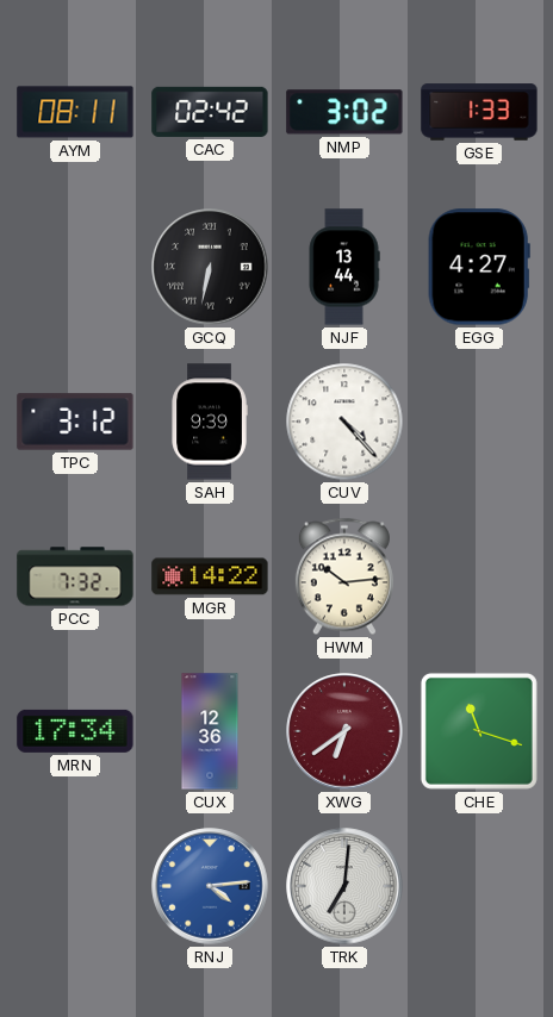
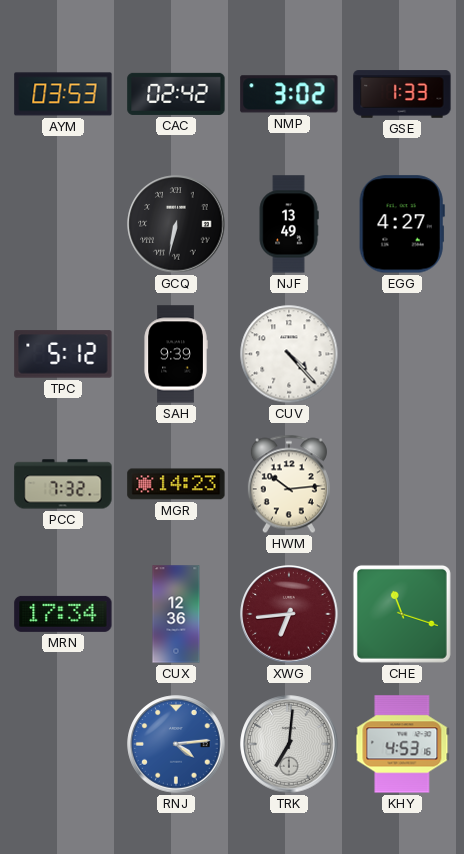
AYM: 08:11 -> 03:53 (63, 94)
NJF: 13:44 -> 13:49 (289, 224)
TPC: 3:12 -> 5:12 (63, 354)
MGR: 14:22 -> 14:23 (176, 484)
XWG: 6:39 -> 6:44 (289, 614)
KHY: none -> 4:53 (402, 744)
